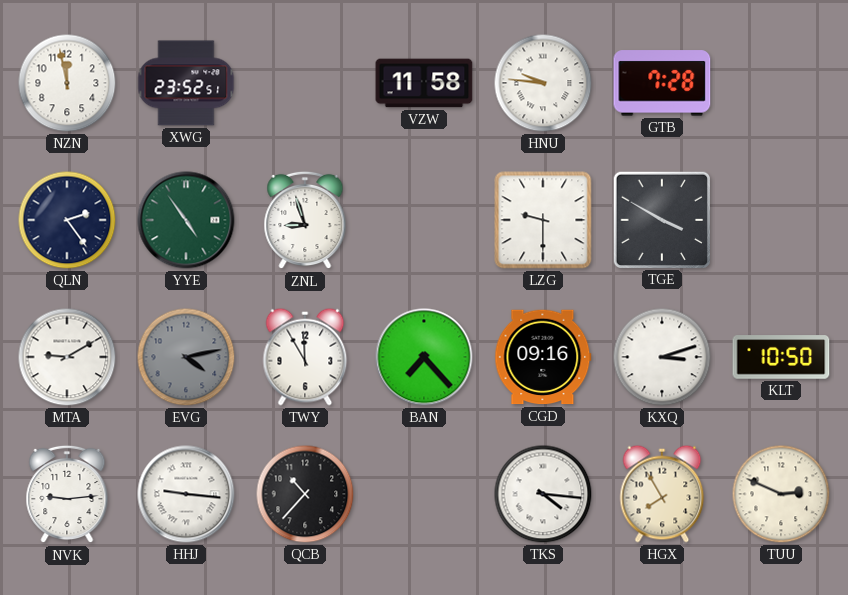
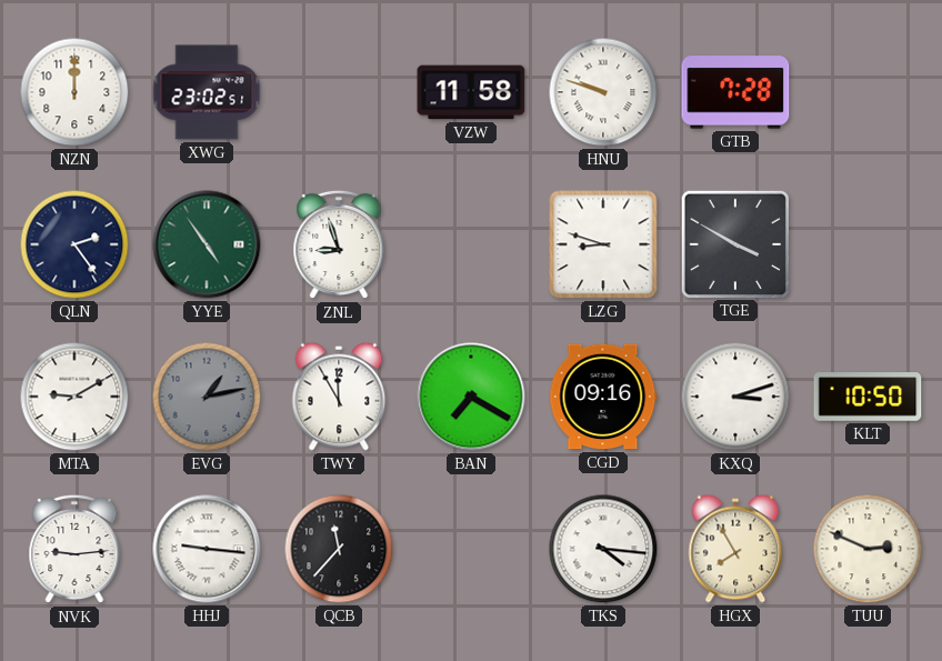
NZN: 11:58 -> 12:00 (74, 92)
XWG: 23:52 -> 23:02 (207, 92)
HNU: 9:46 -> 9:48 (603, 92)
LZG: 9:30 -> 8:48 (603, 244)
EVG: 4:13 -> 1:13 (207, 397)
BAN: 7:23 -> 7:20 (471, 397)
QCB: 10:37 -> 11:37 (339, 549)
